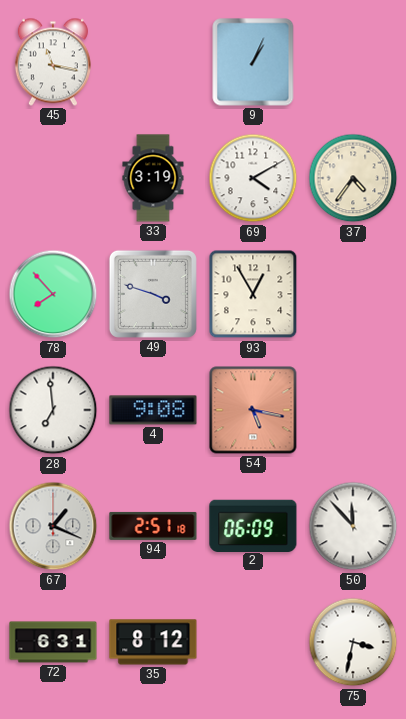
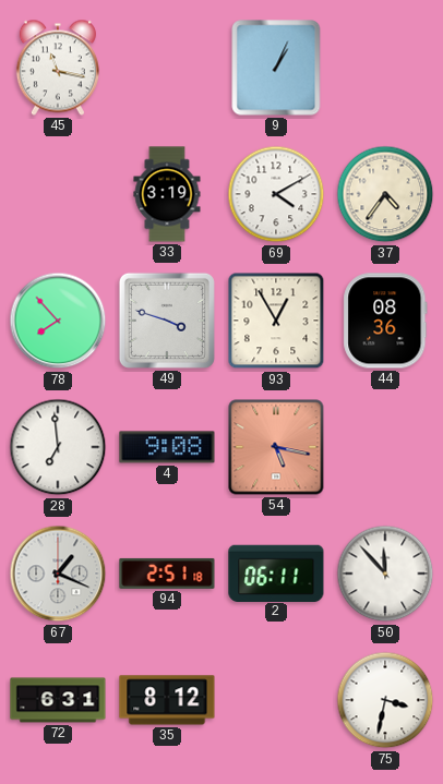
44: none -> 08:36 (385, 321)
2: 06:09 -> 06:11 (276, 572)
